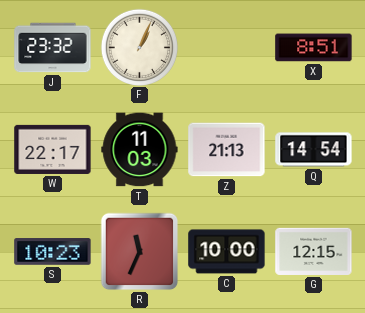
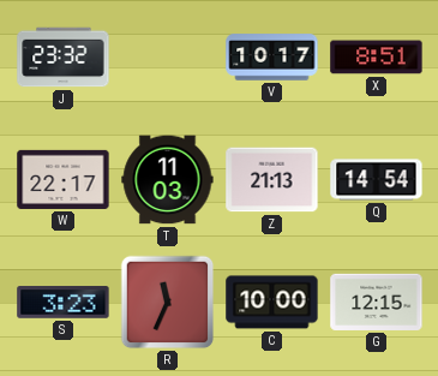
F: 1:04 -> none (139, 47)
V: none -> 10:17 (272, 58)
S: 10:23 -> 3:23 (64, 303)
